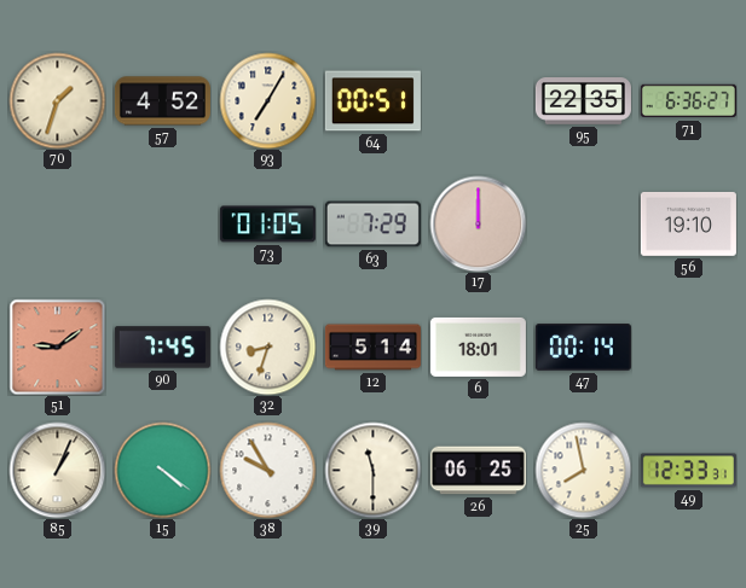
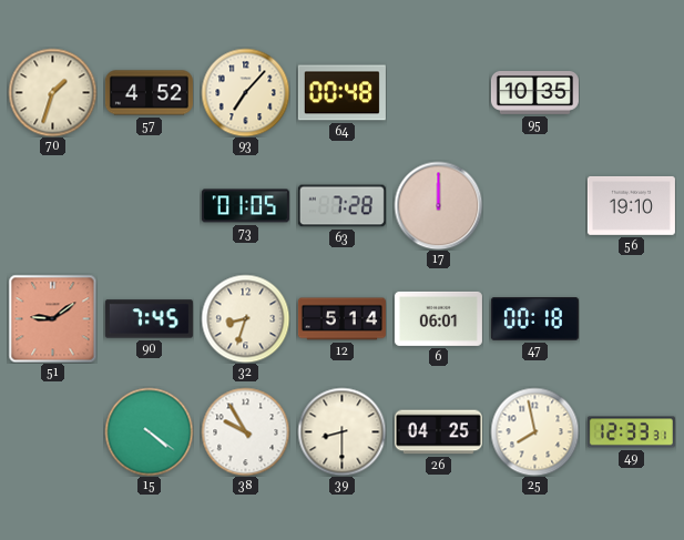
93: 7:05 -> 7:07 (245, 92)
64: 00:51 -> 00:48 (341, 93)
95: 22:35 -> 10:35 (534, 93)
71: 6:36 -> none (688, 101)
63: 7:29 -> 7:28 (341, 206)
6: 18:01 -> 06:01 (438, 318)
47: 00:14 -> 00:18 (534, 319)
85: 1:04 -> none (57, 470)
39: 11:30 -> 8:30 (341, 431)
26: 06:25 -> 04:25 (438, 432)
